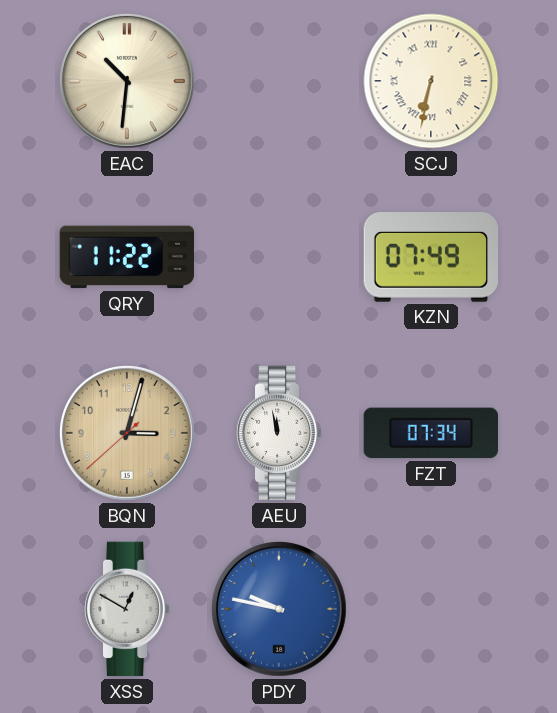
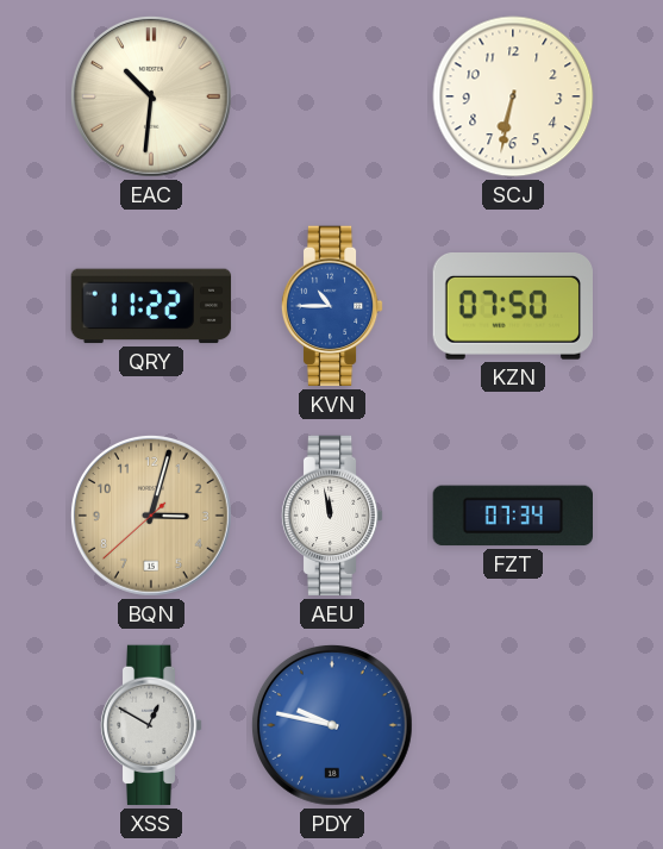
SCJ numerals: Roman -> Arabic (513, 96)
KVN: none -> 10:45 (332, 306)
KZN: 07:49 -> 07:50 (512, 307)
